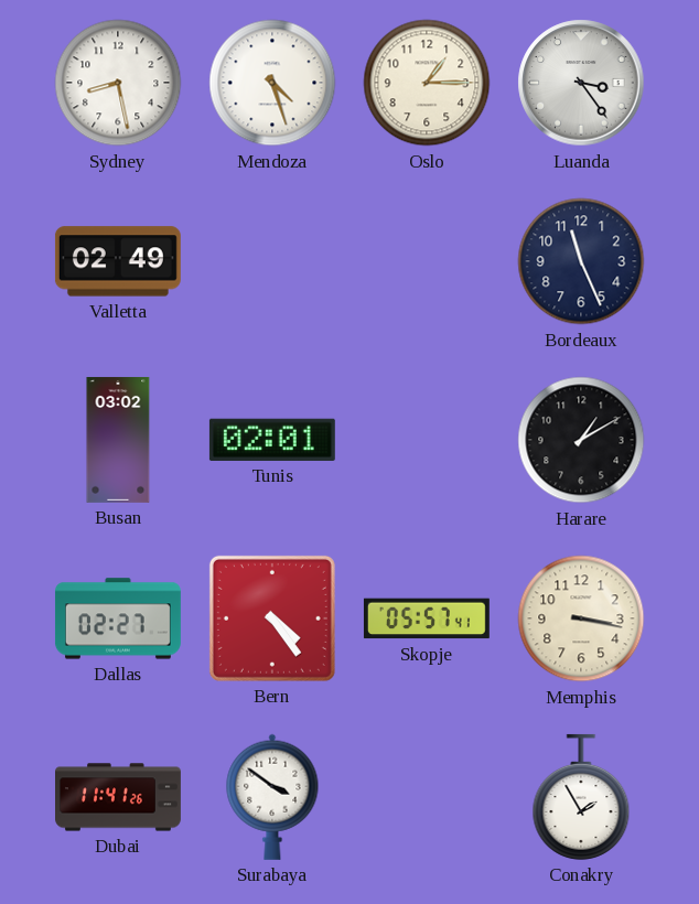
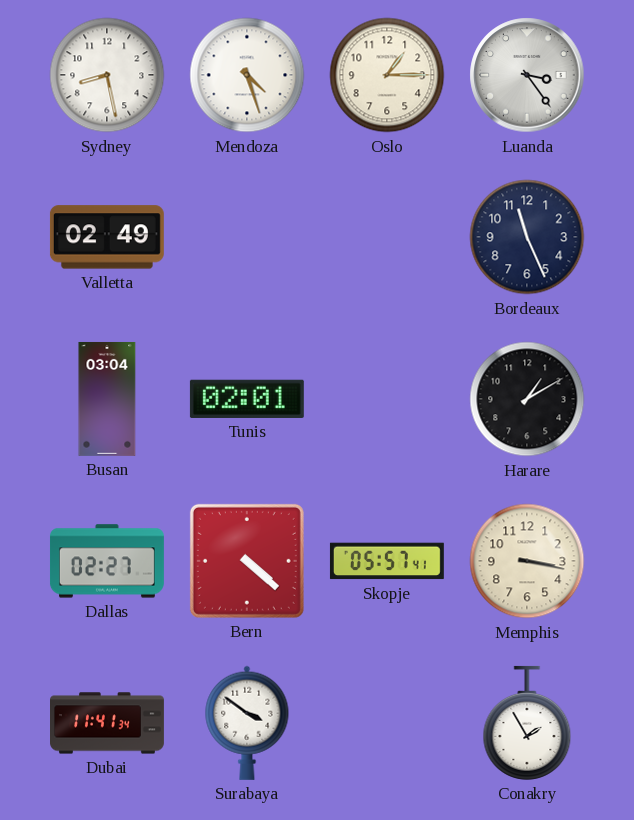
Busan: 03:02 -> 03:04 (107, 399)
Bern: 4:24 -> 4:22 (247, 561)
Dubai: 11:41:26 -> 11:41:34 (108, 723)
